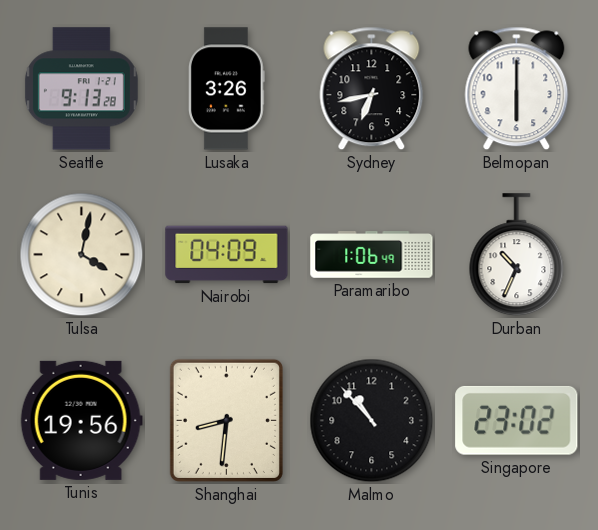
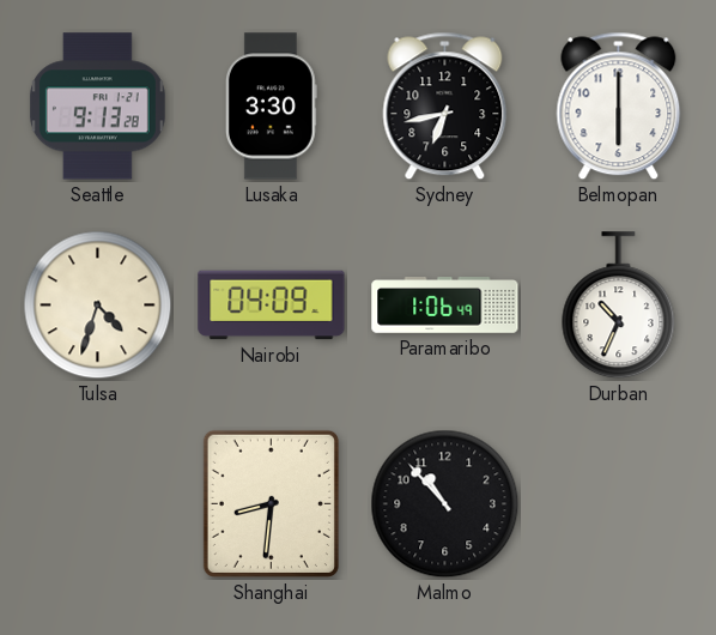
Lusaka: 3:26 -> 3:30 (271, 107)
Tulsa: 4:02 -> 4:33 (98, 306)
Tunis: 19:56 -> none (81, 420)
Singapore: 23:02 -> none (517, 420)
